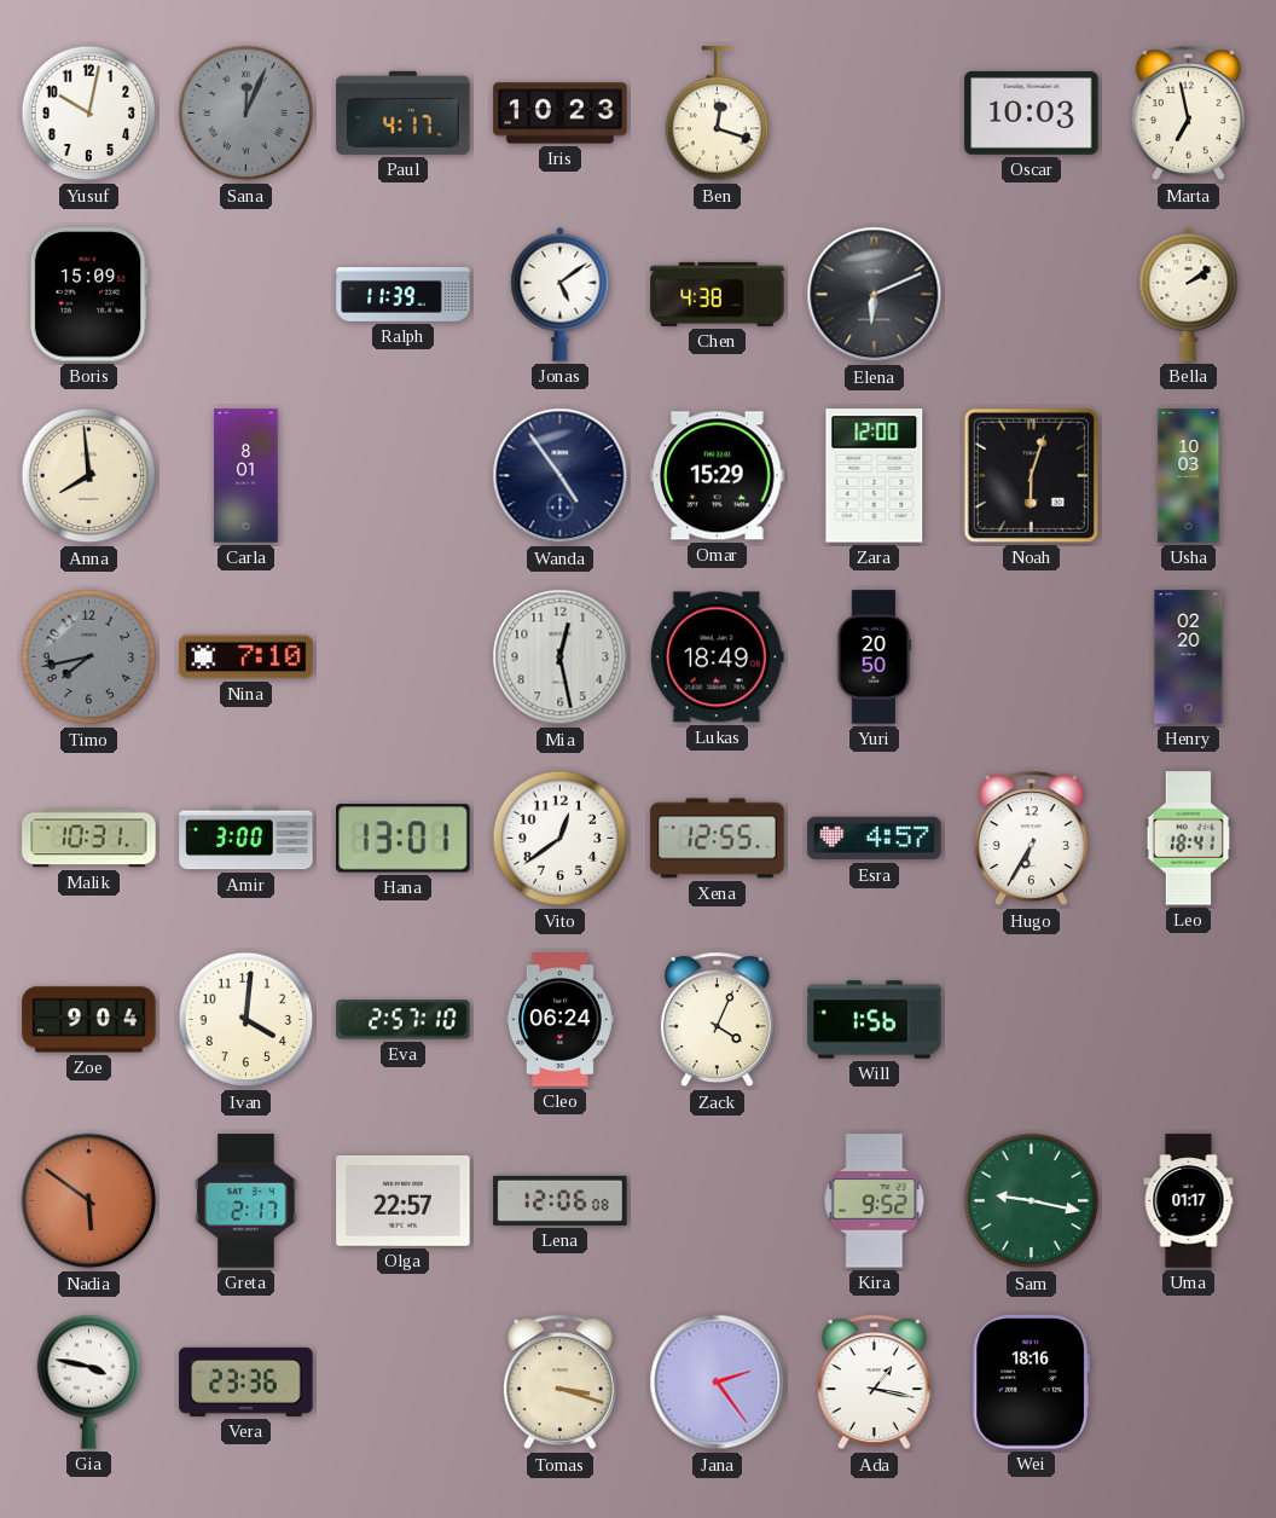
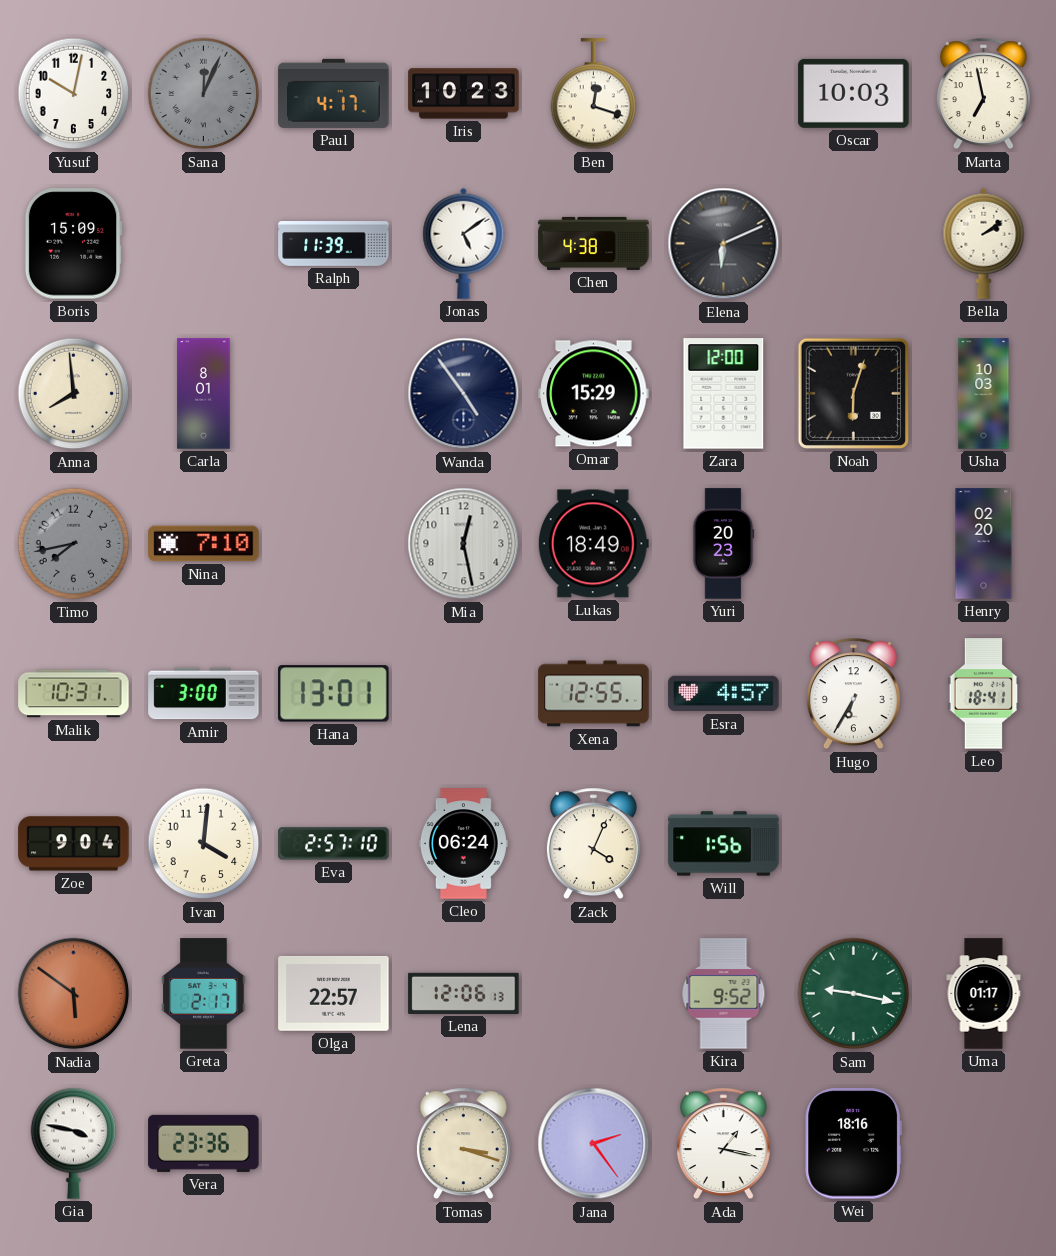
Yuri: 20:50 -> 20:23 (723, 544)
Vito: 12:39 -> none (561, 839)
Lena: 12:06:08 -> 12:06:13 (464, 993)
